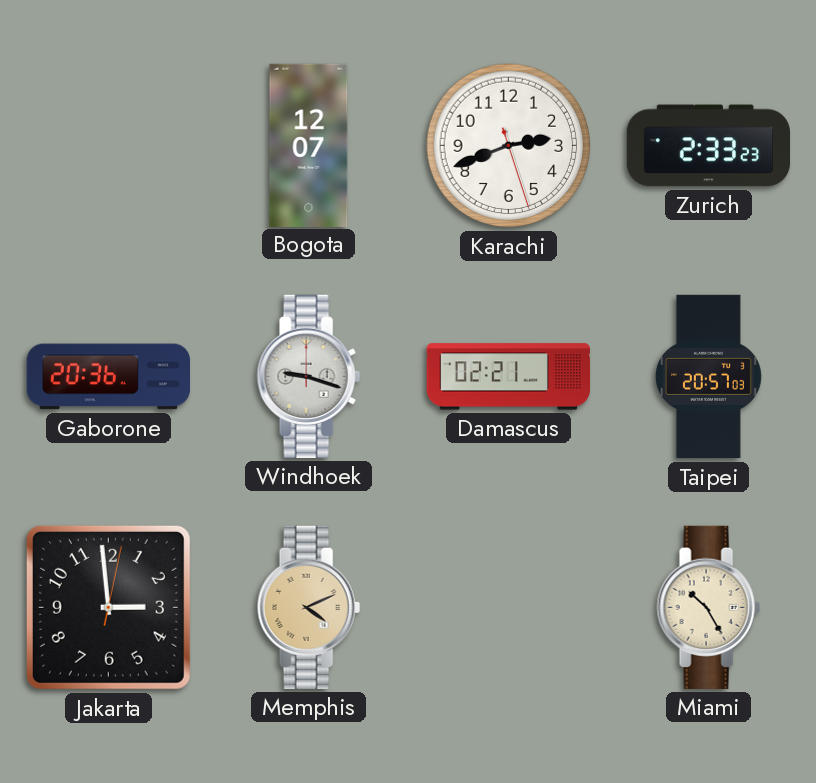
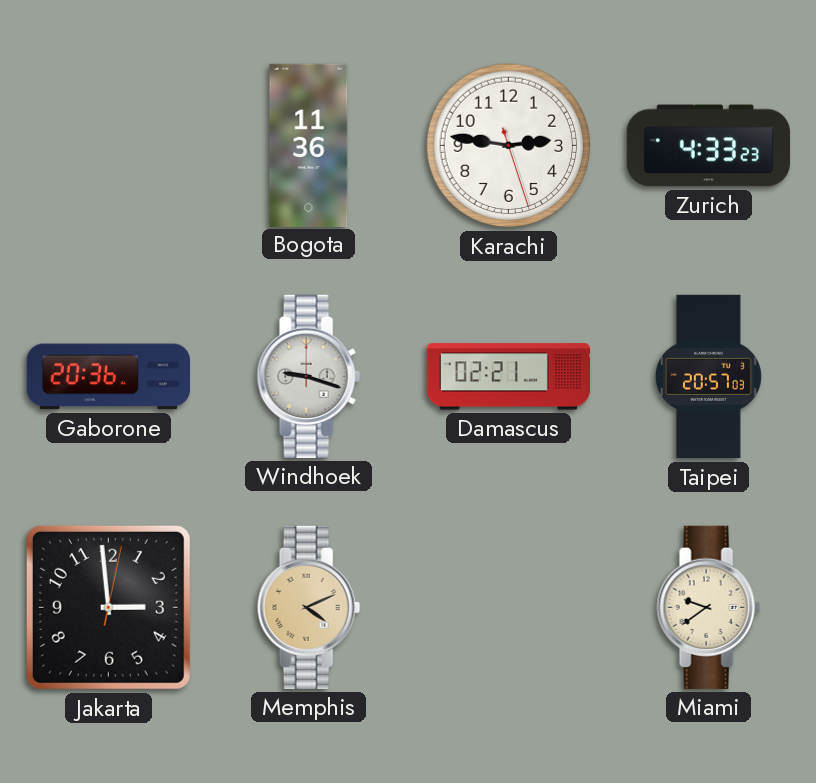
Bogota: 12:07 -> 11:36 (309, 145)
Karachi: 2:41 -> 2:46 (509, 146)
Zurich: 2:33 -> 4:33 (708, 146)
Miami: 10:25 -> 9:39 (708, 607)
